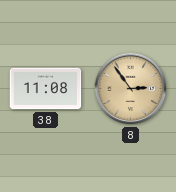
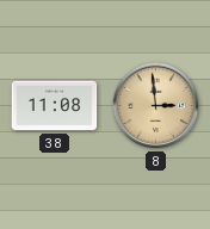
8: 2:54 -> 2:59 (156, 106)
